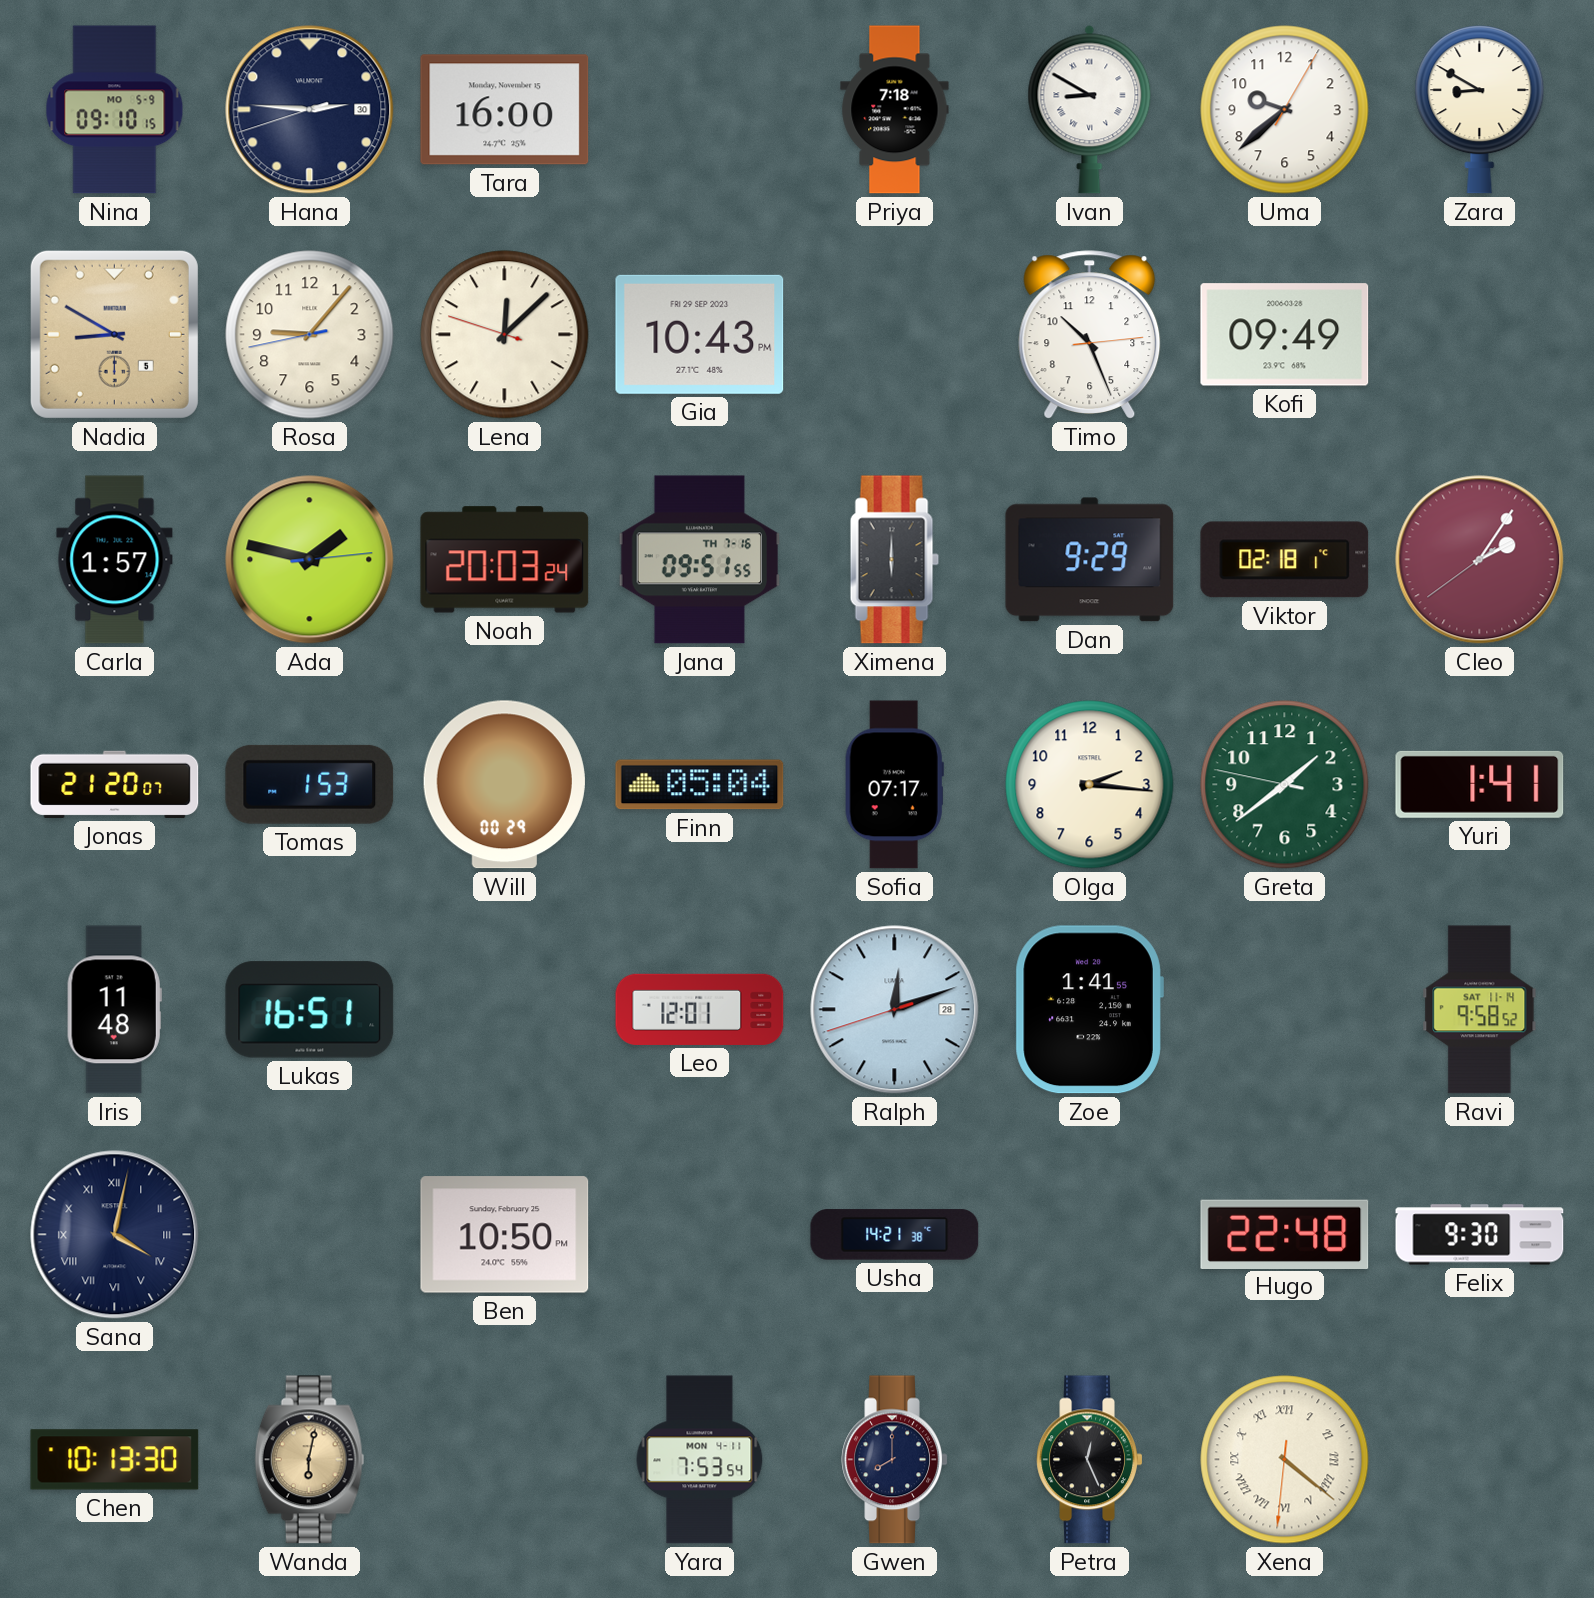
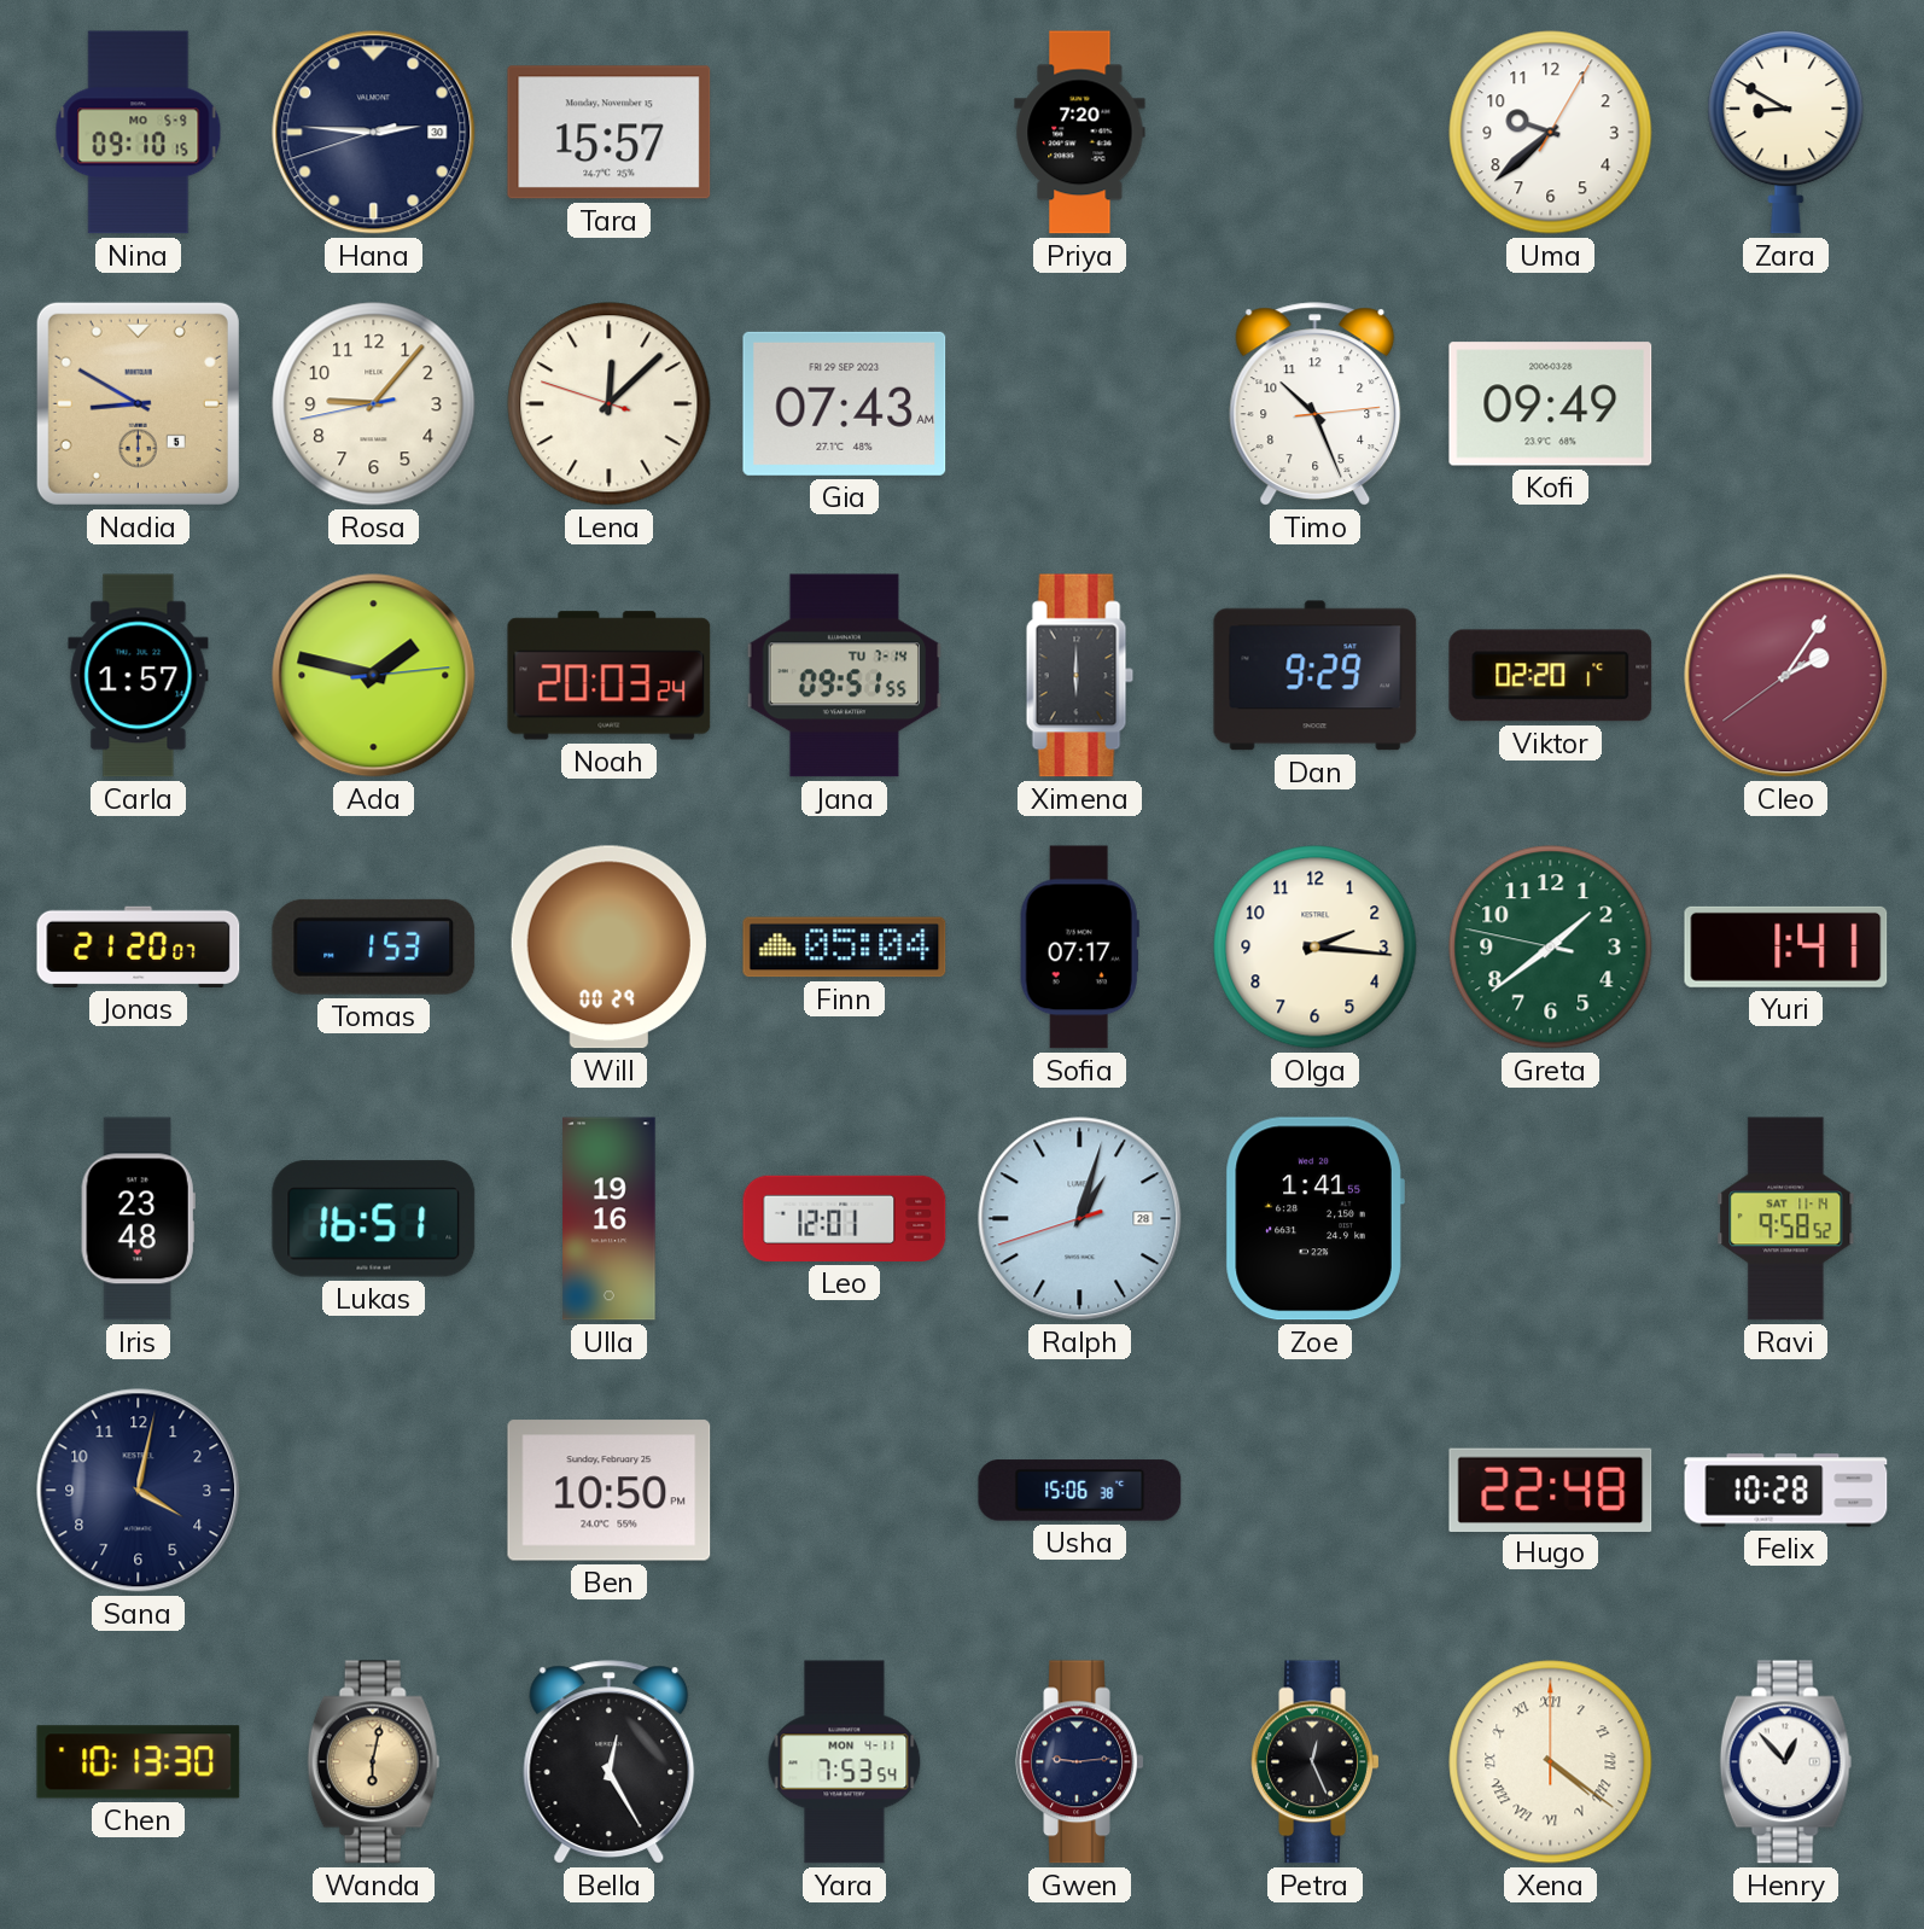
Tara: 16:00 -> 15:57 (610, 133)
Priya: 7:18 -> 7:20 (1080, 133)
Ivan: 8:50 -> none (1090, 109)
Gia: 10:43 -> 07:43 (845, 403)
Jana date: TH 7-16 -> TU 7-14 (845, 676)
Viktor: 02:18 -> 02:20 (1551, 676)
Iris: 11:48 -> 23:48 (138, 1219)
Ulla: none -> 19:16 (610, 1219)
Ralph: 12:11 -> 1:02 (1080, 1219)
Sana numerals: Roman -> Arabic (139, 1491)
Usha: 14:21 -> 15:06 (1080, 1491)
Felix: 9:30 -> 10:28 (1786, 1491)
Bella: none -> 12:25 (610, 1762)
Gwen: 8:00 -> 9:14 (1080, 1762)
Xena: 4:21:31 -> 4:21:00 (1551, 1762)
Henry: none -> 12:53 (1786, 1762)
